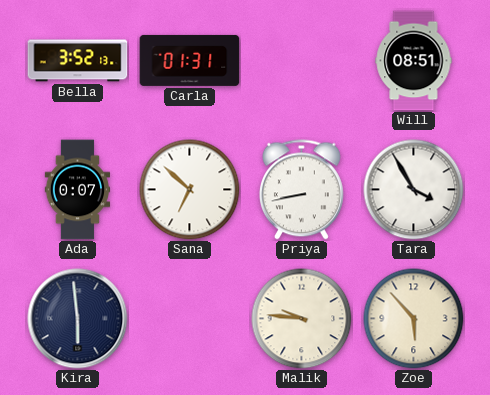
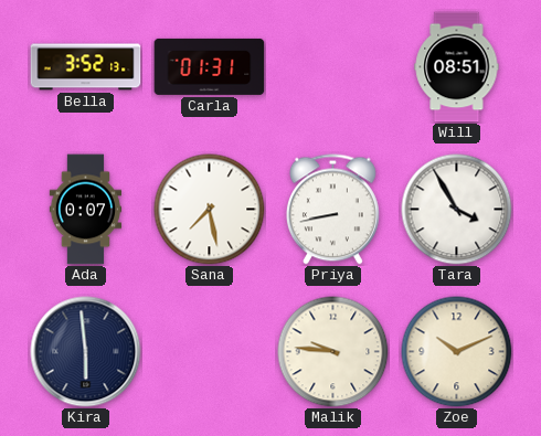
Sana: 6:52 -> 7:28 (210, 210)
Zoe: 5:53 -> 10:11 (457, 352)
